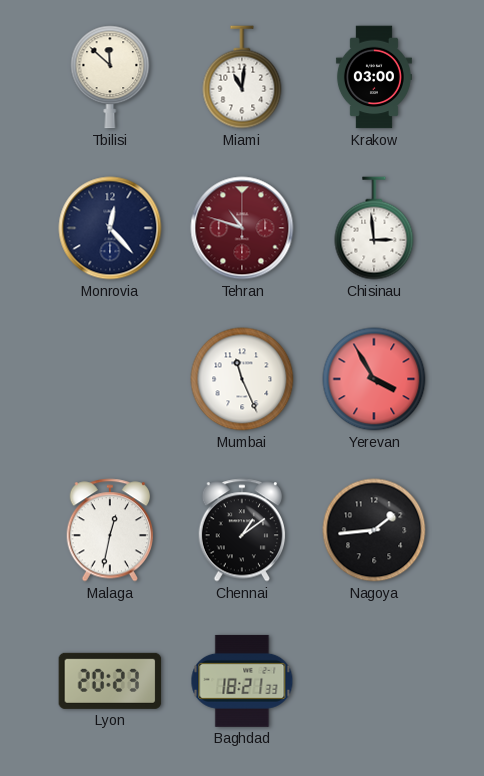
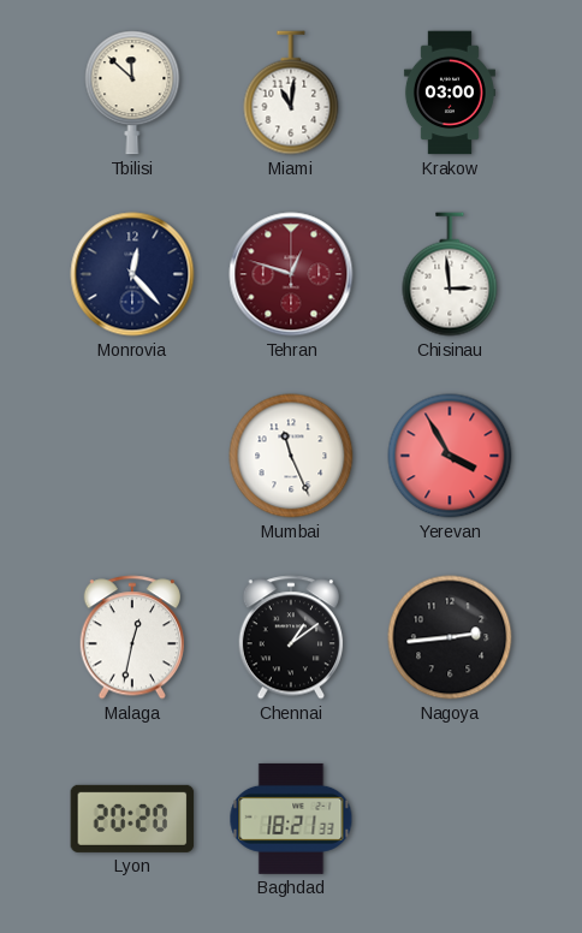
Tehran: 10:48 -> 12:48 (291, 274)
Nagoya: 1:44 -> 2:44 (450, 637)
Lyon: 20:23 -> 20:20 (132, 819)
